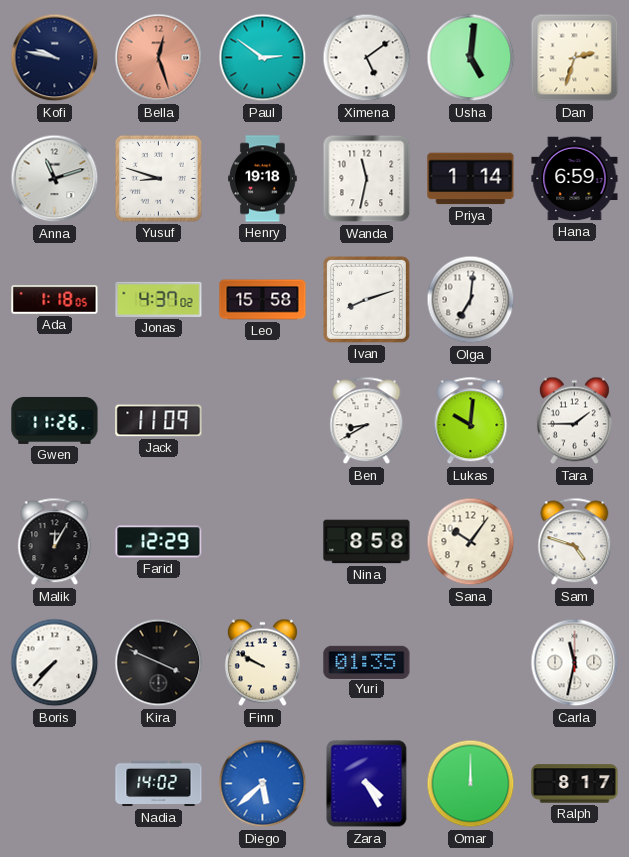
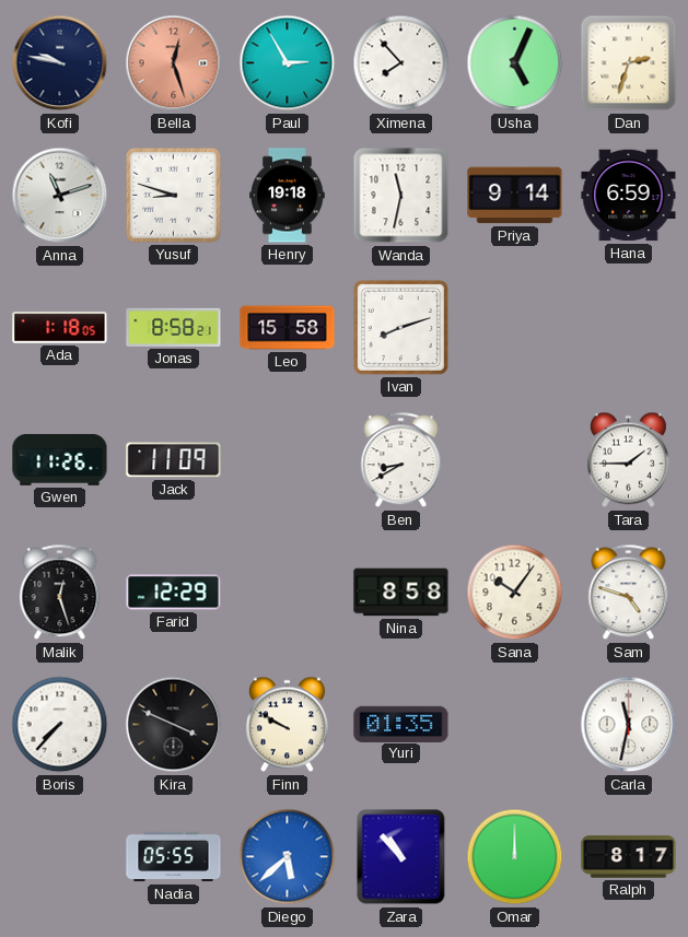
Paul: 2:51 -> 2:55 (288, 63)
Ximena: 5:09 -> 7:53 (401, 63)
Usha: 5:01 -> 5:04 (515, 63)
Priya: 1:14 -> 9:14 (515, 196)
Jonas: 4:37 -> 8:58 (174, 327)
Olga: 7:01 -> none (471, 300)
Lukas: 10:01 -> none (471, 421)
Malik: 12:05 -> 12:27 (60, 593)
Nadia: 14:02 -> 05:55 (174, 857)
Zara: 4:25 -> 10:53 (401, 857)
